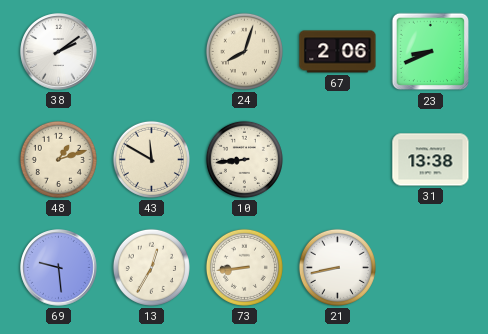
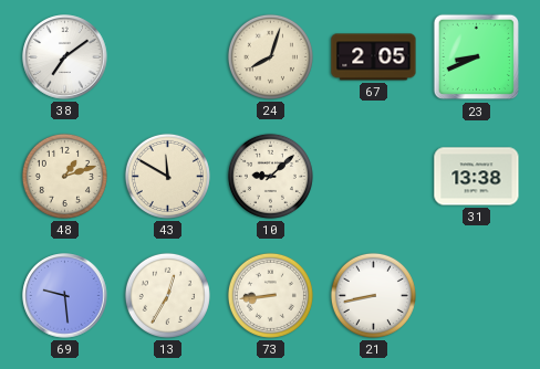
38: 2:09 -> 7:09 (65, 57)
67: 2:06 -> 2:05 (374, 57)
10: 8:44 -> 9:08 (270, 176)
